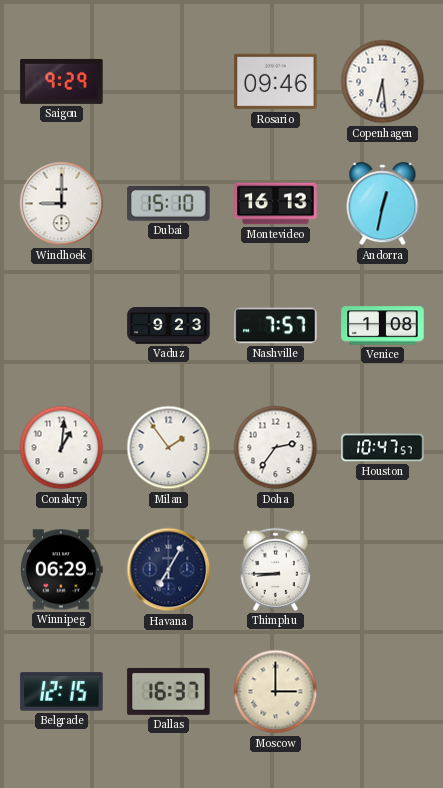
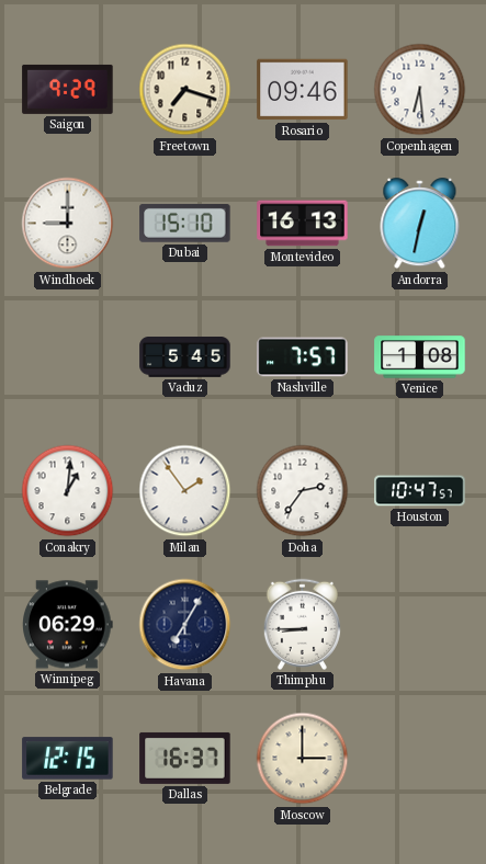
Freetown: none -> 7:18 (185, 90)
Vaduz: 9:23 -> 5:45 (185, 357)
